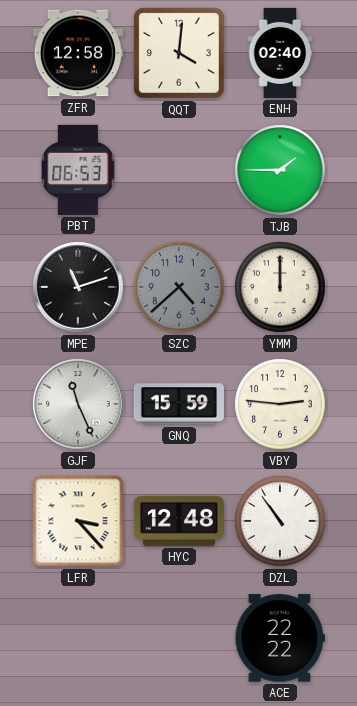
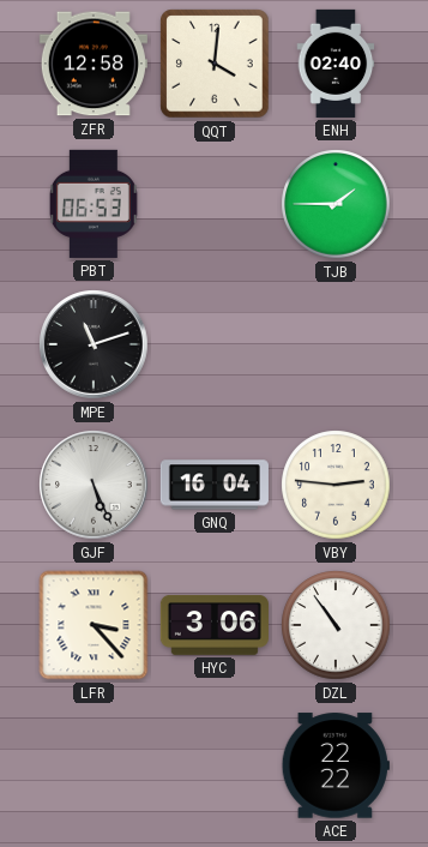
SZC: 4:38 -> none (179, 287)
YMM: 12:00 -> none (280, 287)
GJF: 11:26 -> 5:26 (94, 485)
GNQ: 15:59 -> 16:04 (215, 485)
HYC: 12:48 -> 3:06 (215, 625)
